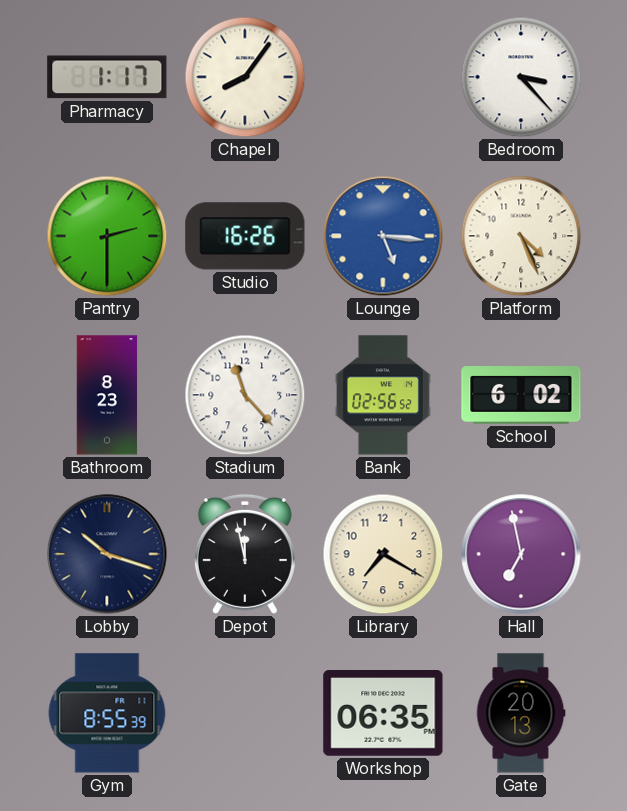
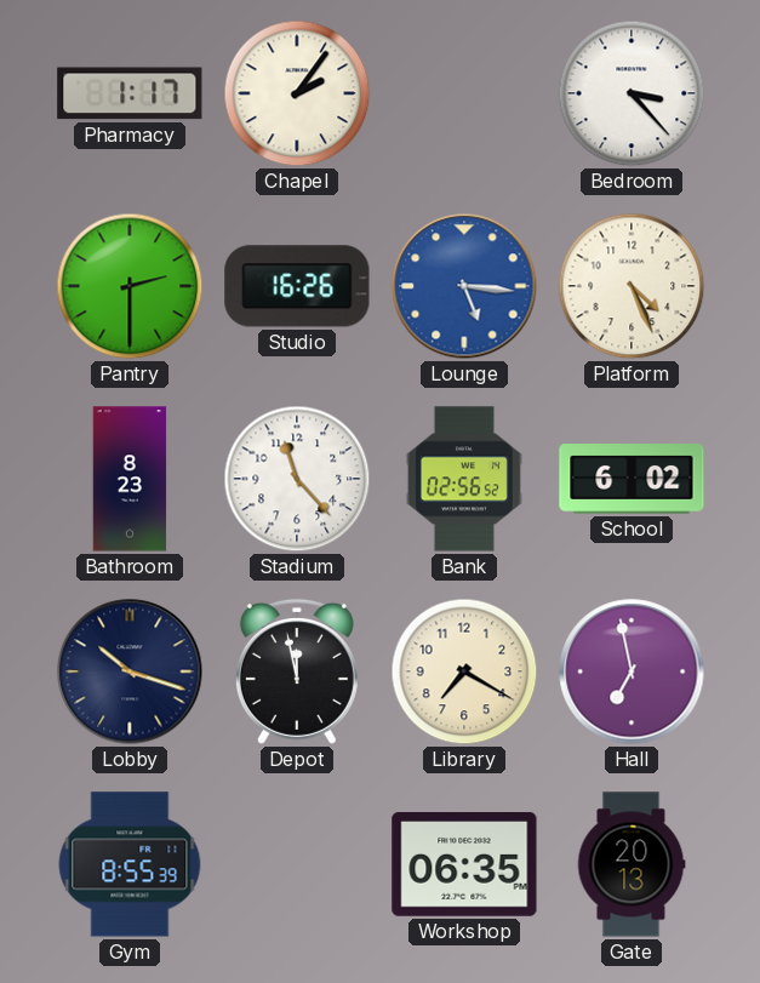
Chapel: 8:06 -> 2:06 (297, 93)
